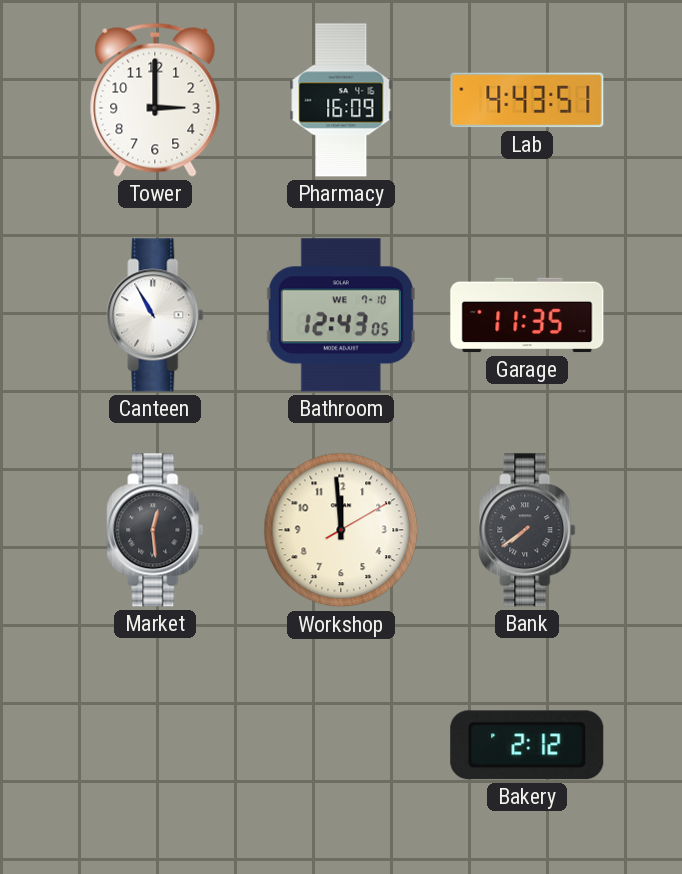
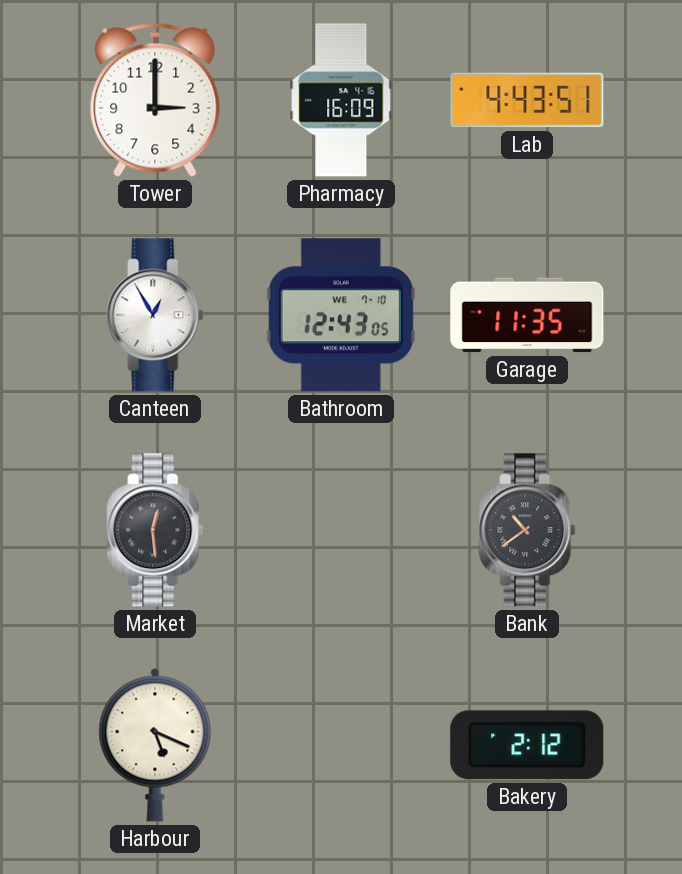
Canteen: 10:55 -> 12:55 (155, 315)
Workshop: 11:59 -> none (341, 530)
Bank: 7:39 -> 10:39 (527, 530)
Harbour: none -> 5:19 (155, 745)
